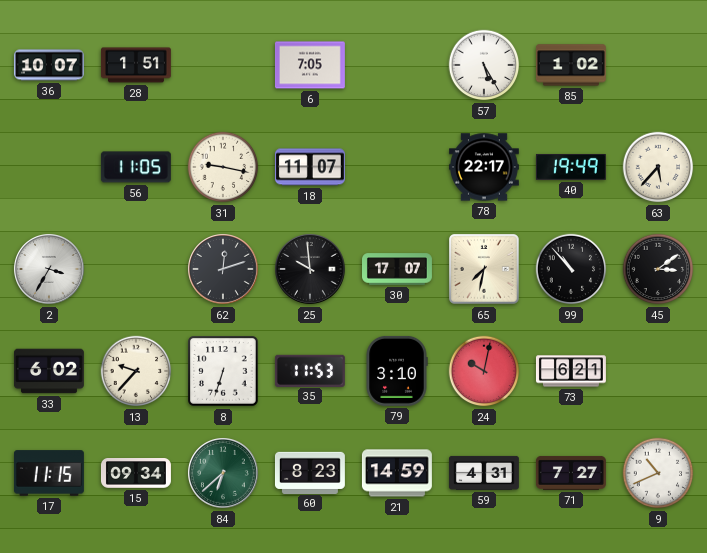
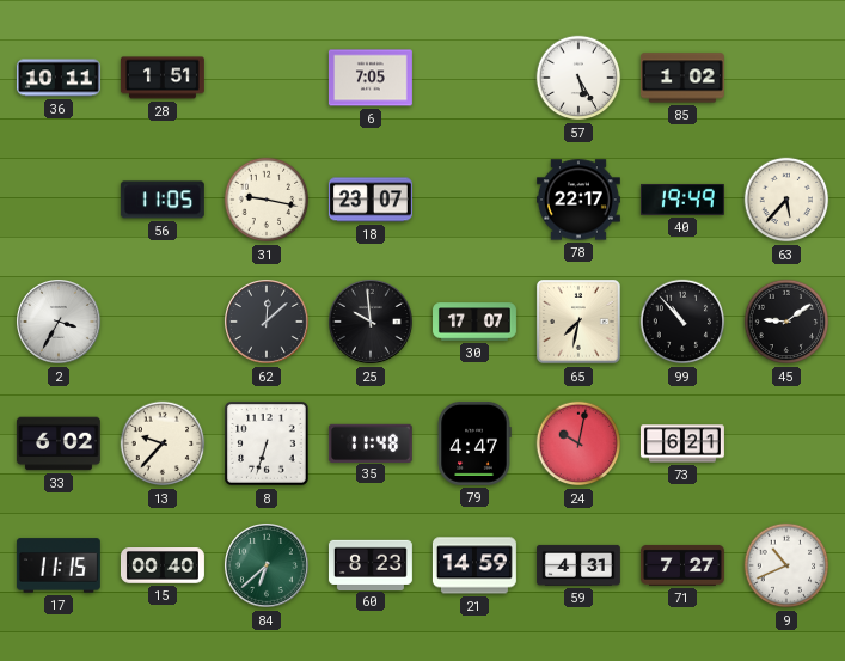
36: 10:07 -> 10:11 (59, 78)
18: 11:07 -> 23:07 (371, 200)
62: 12:12 -> 12:08 (268, 323)
45: 3:09 -> 9:09 (786, 322)
35: 11:53 -> 11:48 (371, 442)
79: 3:10 -> 4:47 (474, 443)
15: 09:34 -> 00:40 (163, 567)
